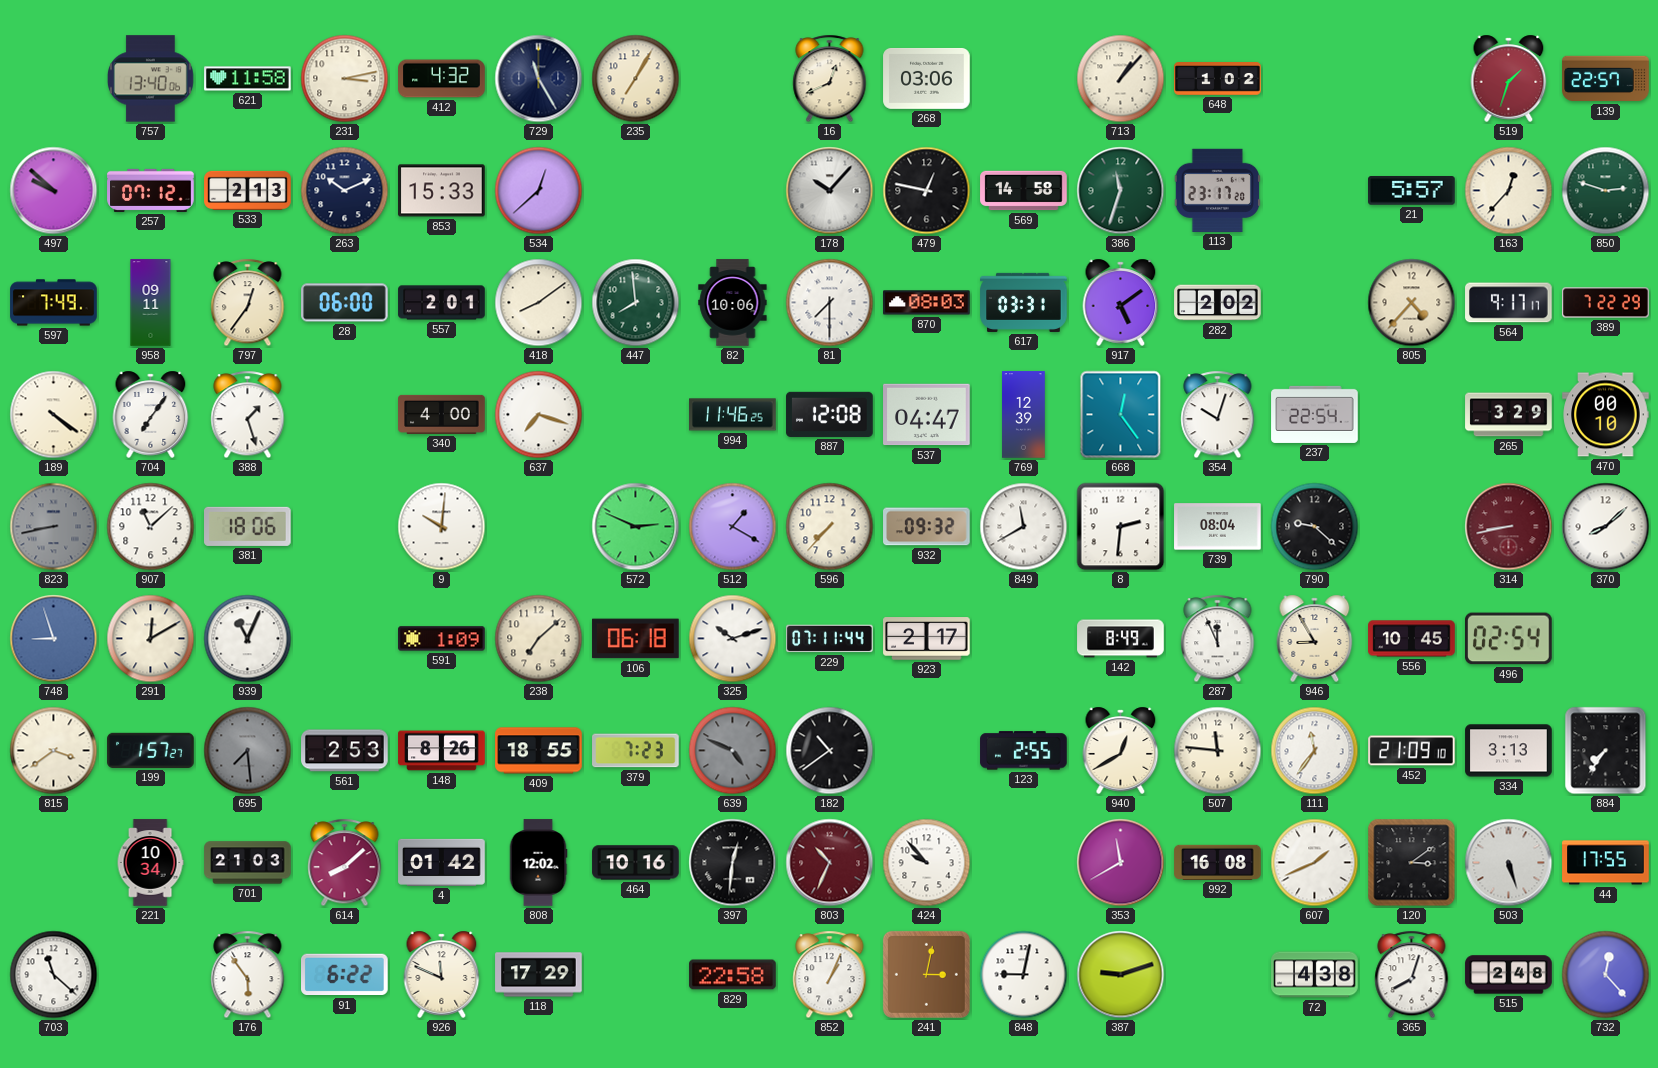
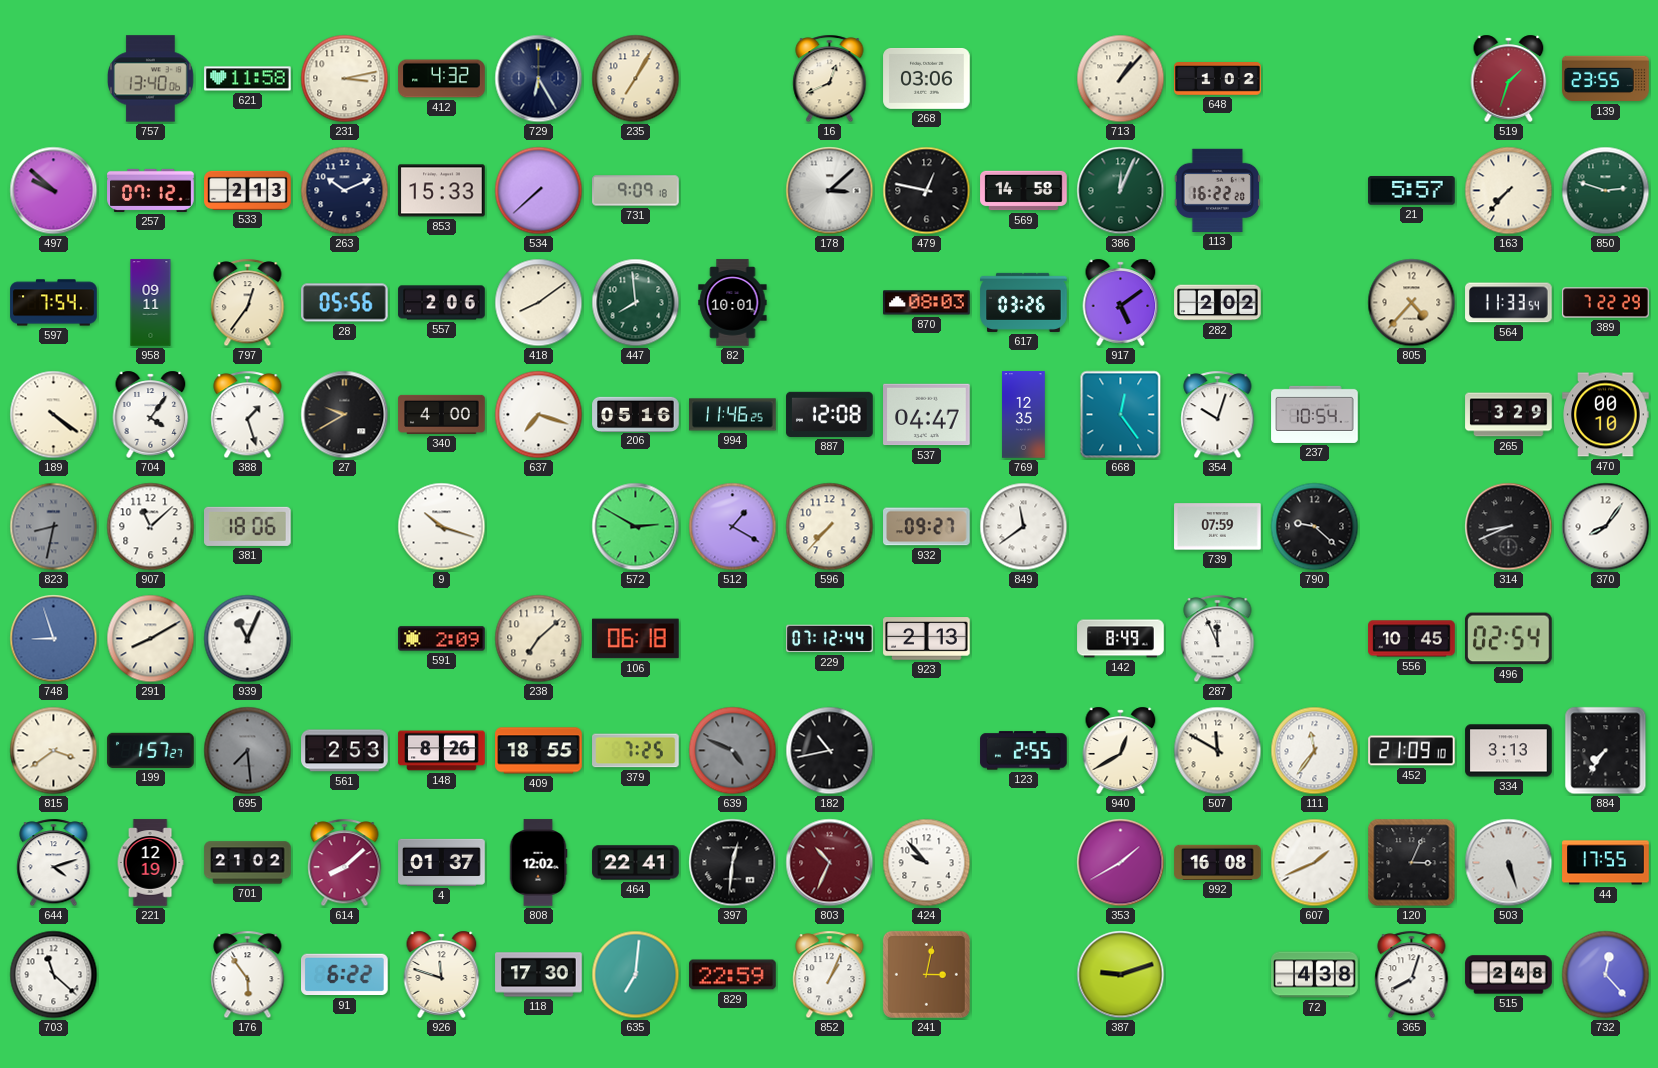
729: 11:25 -> 6:25 (539, 79)
139: 22:57 -> 23:55 (1606, 79)
534: 12:38 -> 7:38 (539, 191)
731: none -> 9:09 (636, 191)
178: 10:07 -> 3:08 (830, 191)
386: 11:33 -> 12:04 (1121, 191)
113: 23:17 -> 16:22 (1217, 190)
163: 12:37 -> 7:37 (1509, 191)
597: 7:49 -> 7:54 (54, 303)
28: 06:00 -> 05:56 (345, 303)
557: 2:01 -> 2:06 (442, 303)
82: 10:06 -> 10:01 (733, 303)
81: 7:30 -> none (830, 303)
617: 03:31 -> 03:26 (1024, 302)
564: 9:17 -> 11:33 (1509, 303)
704: 7:06 -> 4:06 (151, 414)
27: none -> 9:40 (345, 415)
206: none -> 05:16 (636, 414)
769: 12:39 -> 12:35 (1024, 415)
237: 22:54 -> 10:54 (1315, 414)
823: 8:43 -> 8:32 (54, 527)
9: 10:01 -> 10:18 (442, 527)
572: 2:49 -> 2:50 (636, 527)
932: 09:32 -> 09:27 (927, 527)
849: 11:40 -> 11:39 (1024, 527)
8: 2:31 -> none (1121, 527)
739: 08:04 -> 07:59 (1218, 527)
314: 8:43 -> 8:41 (1509, 527)
314 dial: burgundy -> black (1509, 527)
370: 8:08 -> 8:06 (1606, 527)
291: 12:10 -> 8:10 (151, 639)
591: 1:09 -> 2:09 (442, 639)
325: 10:12 -> none (733, 639)
229: 07:11 -> 07:12 (830, 639)
923: 2:17 -> 2:13 (927, 639)
946: 8:55 -> none (1315, 638)
379: 7:23 -> 7:25 (636, 751)
182: 10:39 -> 10:43 (830, 751)
507: 11:46 -> 11:50 (1218, 751)
644: none -> 4:12 (54, 863)
221: 10:34 -> 12:19 (150, 863)
701: 21:03 -> 21:02 (248, 863)
4: 01:42 -> 01:37 (442, 862)
464: 10:16 -> 22:41 (636, 863)
353: 11:40 -> 1:40 (1121, 863)
120: 3:09 -> 3:04 (1412, 863)
926: 11:49 -> 11:48 (442, 974)
118: 17:29 -> 17:30 (539, 975)
635: none -> 7:01 (636, 975)
829: 22:58 -> 22:59 (733, 975)
848: 9:02 -> none (1024, 975)
